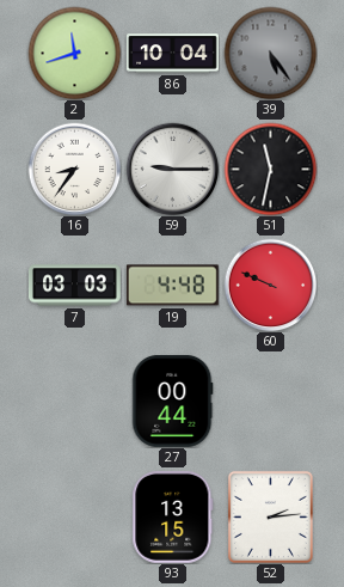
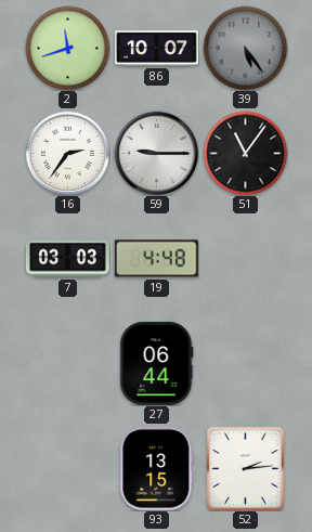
86: 10:04 -> 10:07 (157, 49)
16: 8:36 -> 2:36 (67, 153)
51: 11:32 -> 11:06 (245, 153)
60: 9:49 -> none (270, 285)
27: 00:44 -> 06:44 (157, 363)
